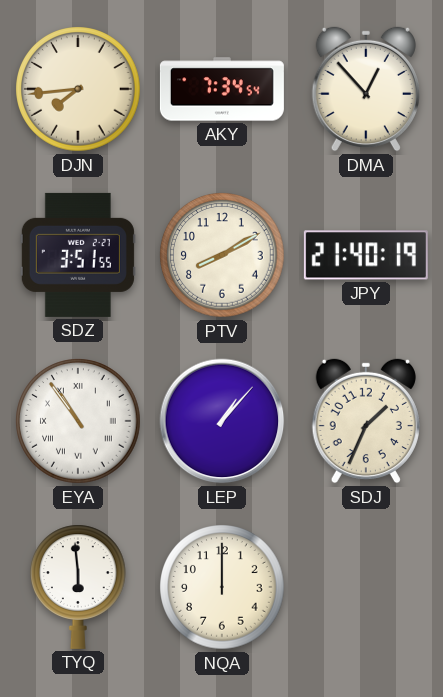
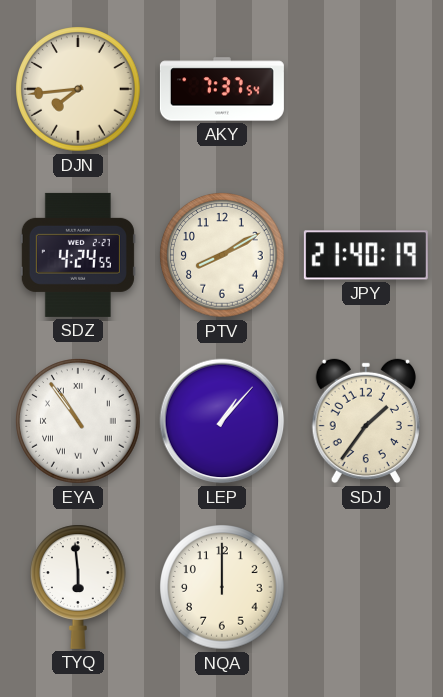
AKY: 7:34 -> 7:37 (222, 89)
DMA: 12:53 -> none (366, 89)
SDZ: 3:51 -> 4:24 (78, 255)
SDJ: 1:34 -> 1:36 (366, 421)
